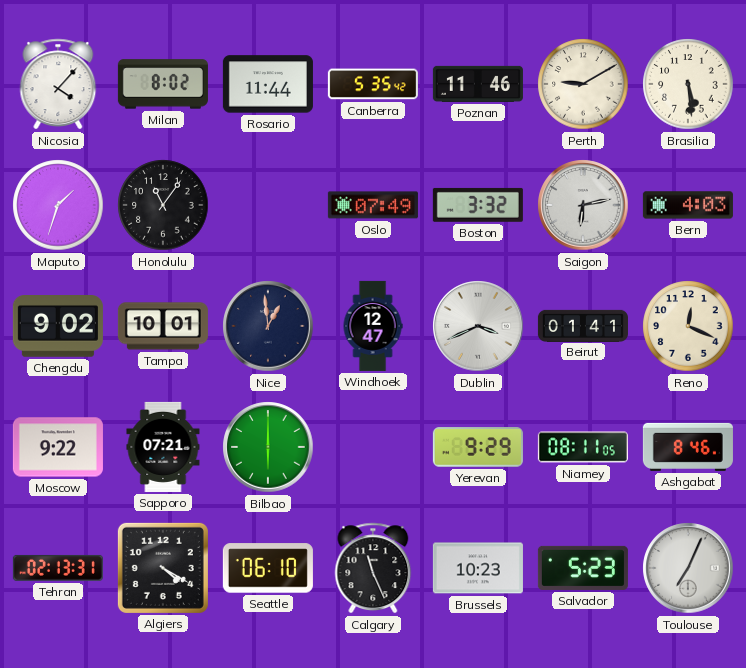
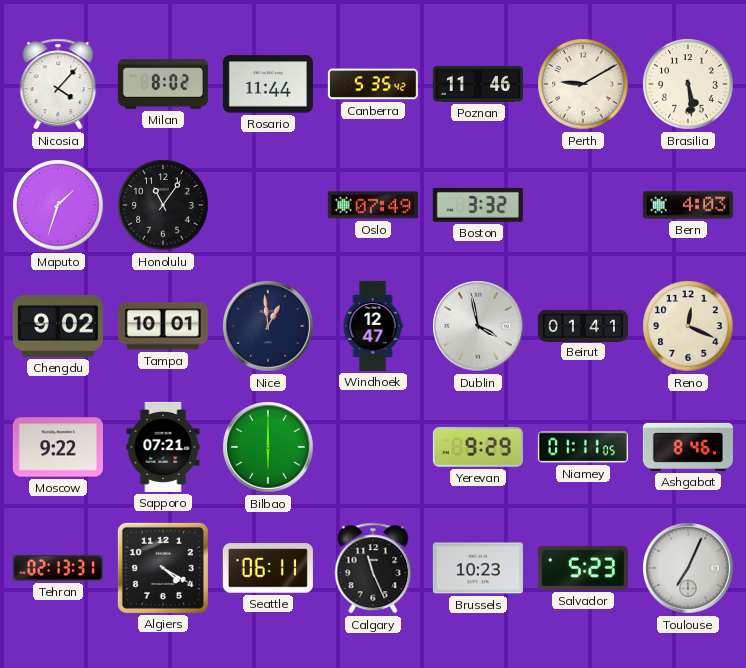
Saigon: 6:13 -> none (583, 205)
Dublin: 3:41 -> 3:58 (478, 326)
Niamey: 08:11 -> 01:11 (583, 447)
Seattle: 06:10 -> 06:11 (268, 568)
